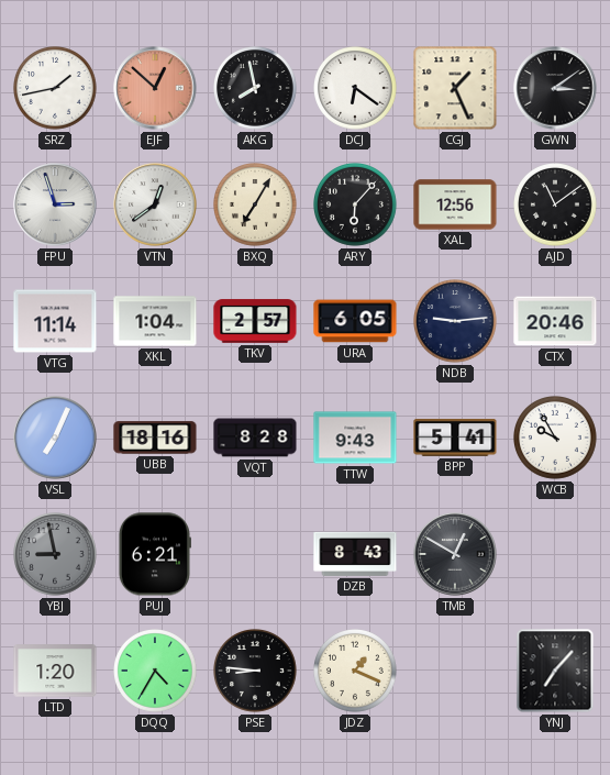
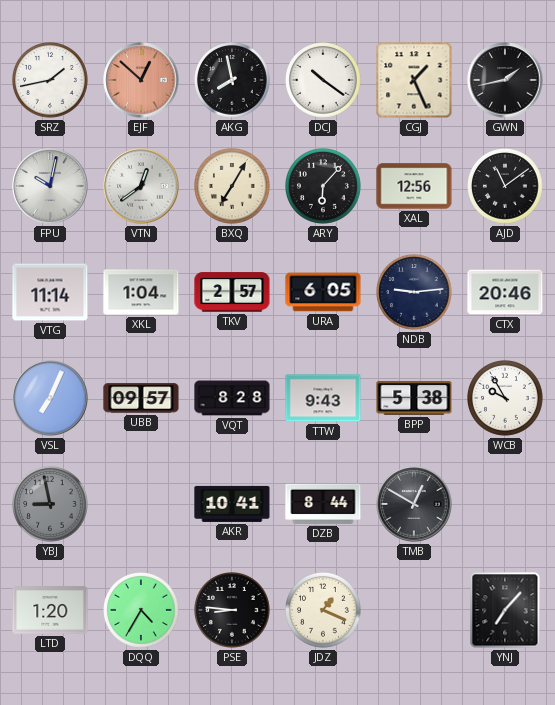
DCJ: 6:21 -> 10:21 (324, 81)
GWN: 3:09 -> 1:43 (505, 80)
FPU: 2:57 -> 10:02 (50, 186)
UBB: 18:16 -> 09:57 (141, 398)
BPP: 5:41 -> 5:38 (414, 399)
PUJ: 6:21 -> none (154, 554)
AKR: none -> 10:41 (232, 504)
DZB: 8:43 -> 8:44 (323, 504)
